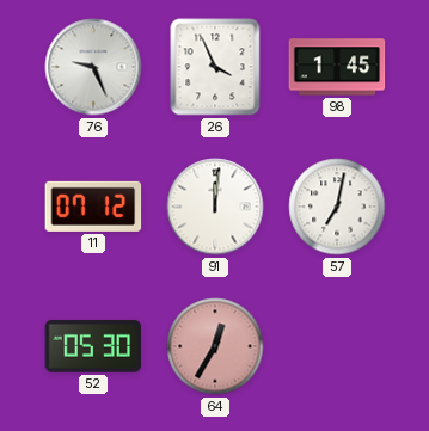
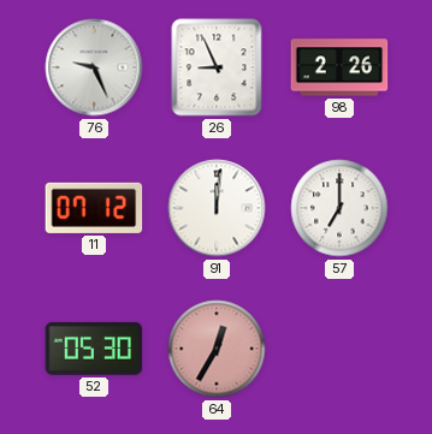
26: 3:56 -> 8:56 (217, 67)
98: 1:45 -> 2:26 (339, 67)
57: 7:02 -> 7:00 (339, 208)
